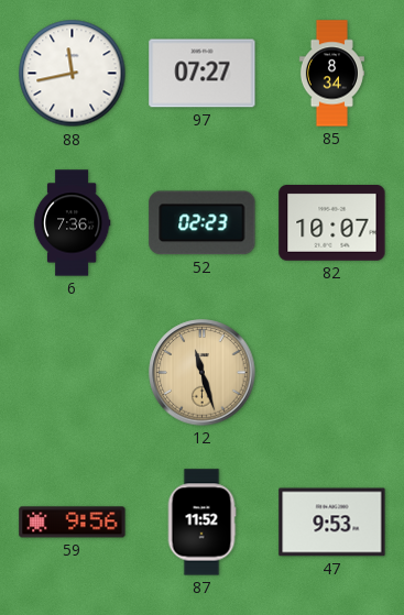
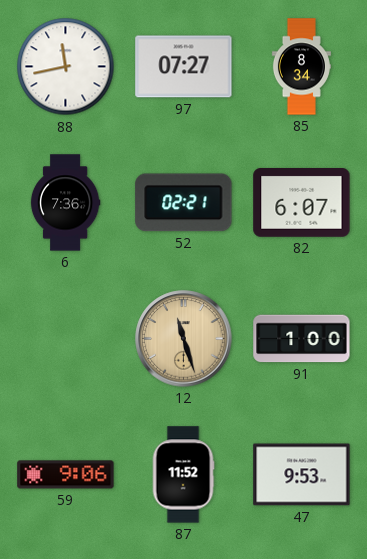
52: 02:23 -> 02:21 (184, 203)
82: 10:07 -> 6:07 (302, 203)
91: none -> 1:00 (302, 339)
59: 9:56 -> 9:06 (66, 475)
